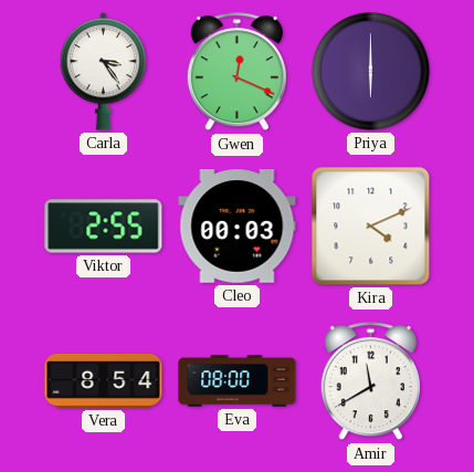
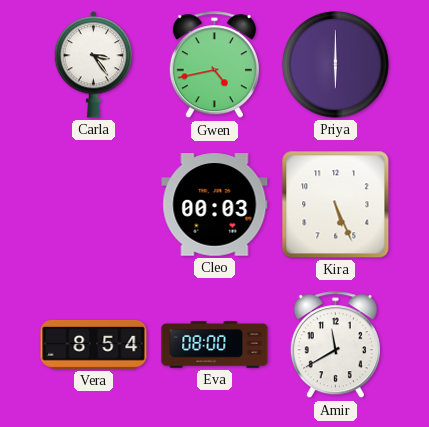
Gwen: 12:19 -> 4:43 (214, 65)
Viktor: 2:55 -> none (104, 227)
Kira: 4:11 -> 5:26 (336, 205)
